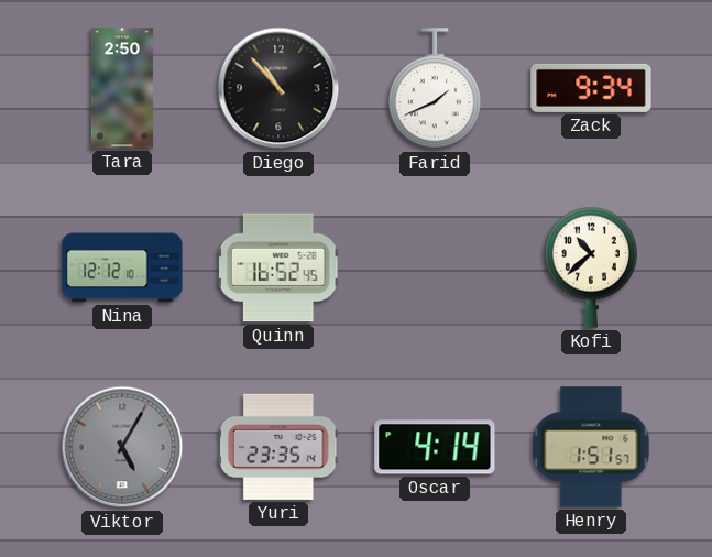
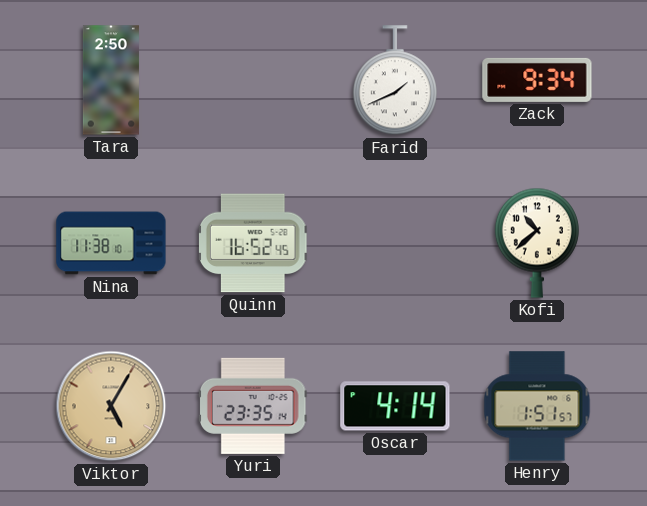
Diego: 10:53 -> none (278, 88)
Nina: 12:12 -> 11:38 (111, 243)
Viktor dial: grey -> champagne (111, 406)
